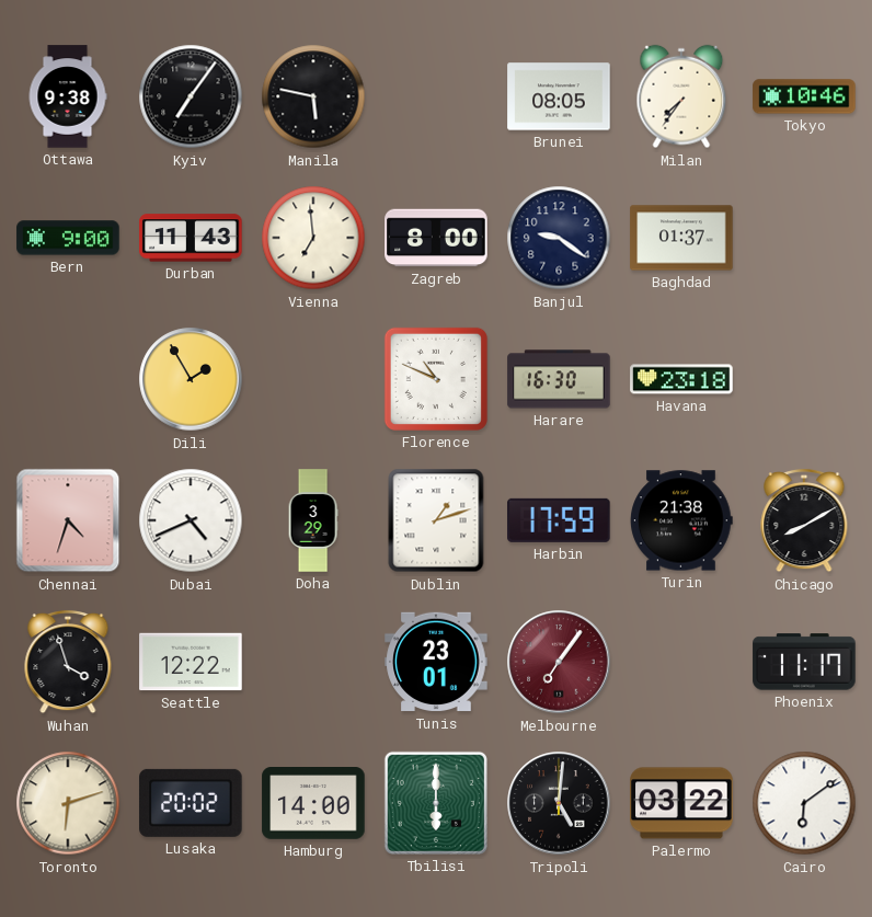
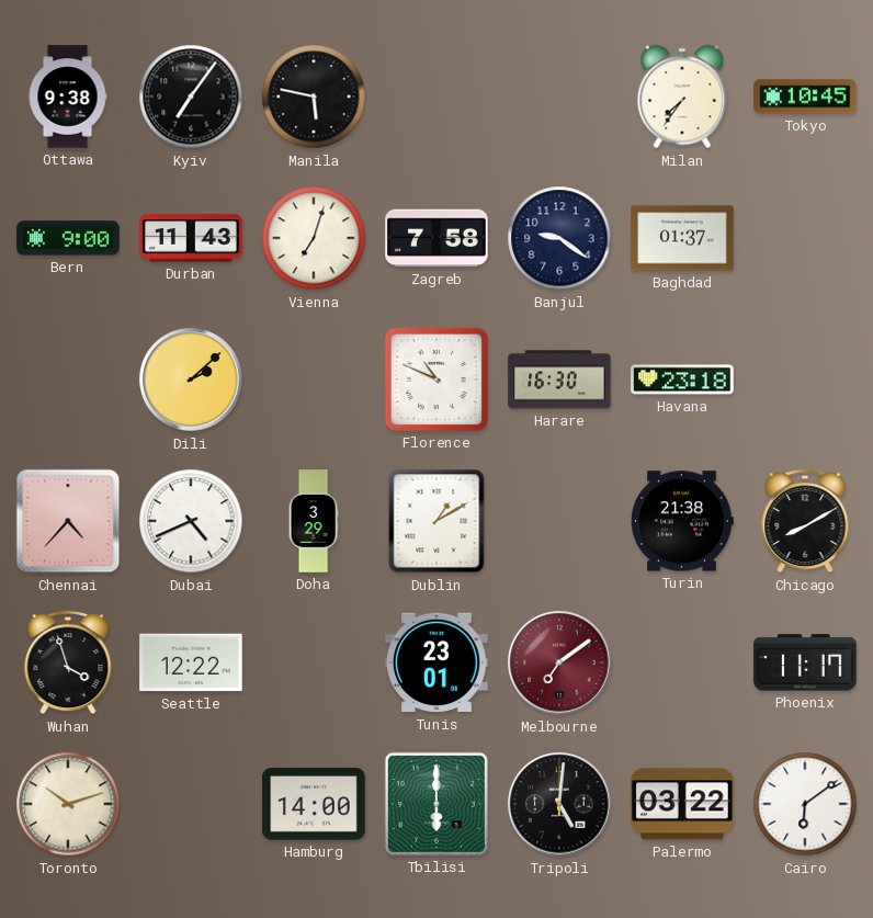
Brunei: 08:05 -> none (559, 96)
Tokyo: 10:46 -> 10:45 (805, 97)
Vienna: 6:59 -> 7:03 (314, 238)
Zagreb: 8:00 -> 7:58 (436, 238)
Dili: 1:55 -> 2:08 (191, 379)
Chennai: 4:33 -> 4:37 (68, 521)
Dublin: 1:12 -> 1:10 (436, 521)
Harbin: 17:59 -> none (559, 520)
Melbourne: 7:06 -> 7:09 (559, 662)
Toronto: 6:12 -> 10:12 (68, 804)
Lusaka: 20:02 -> none (191, 803)
